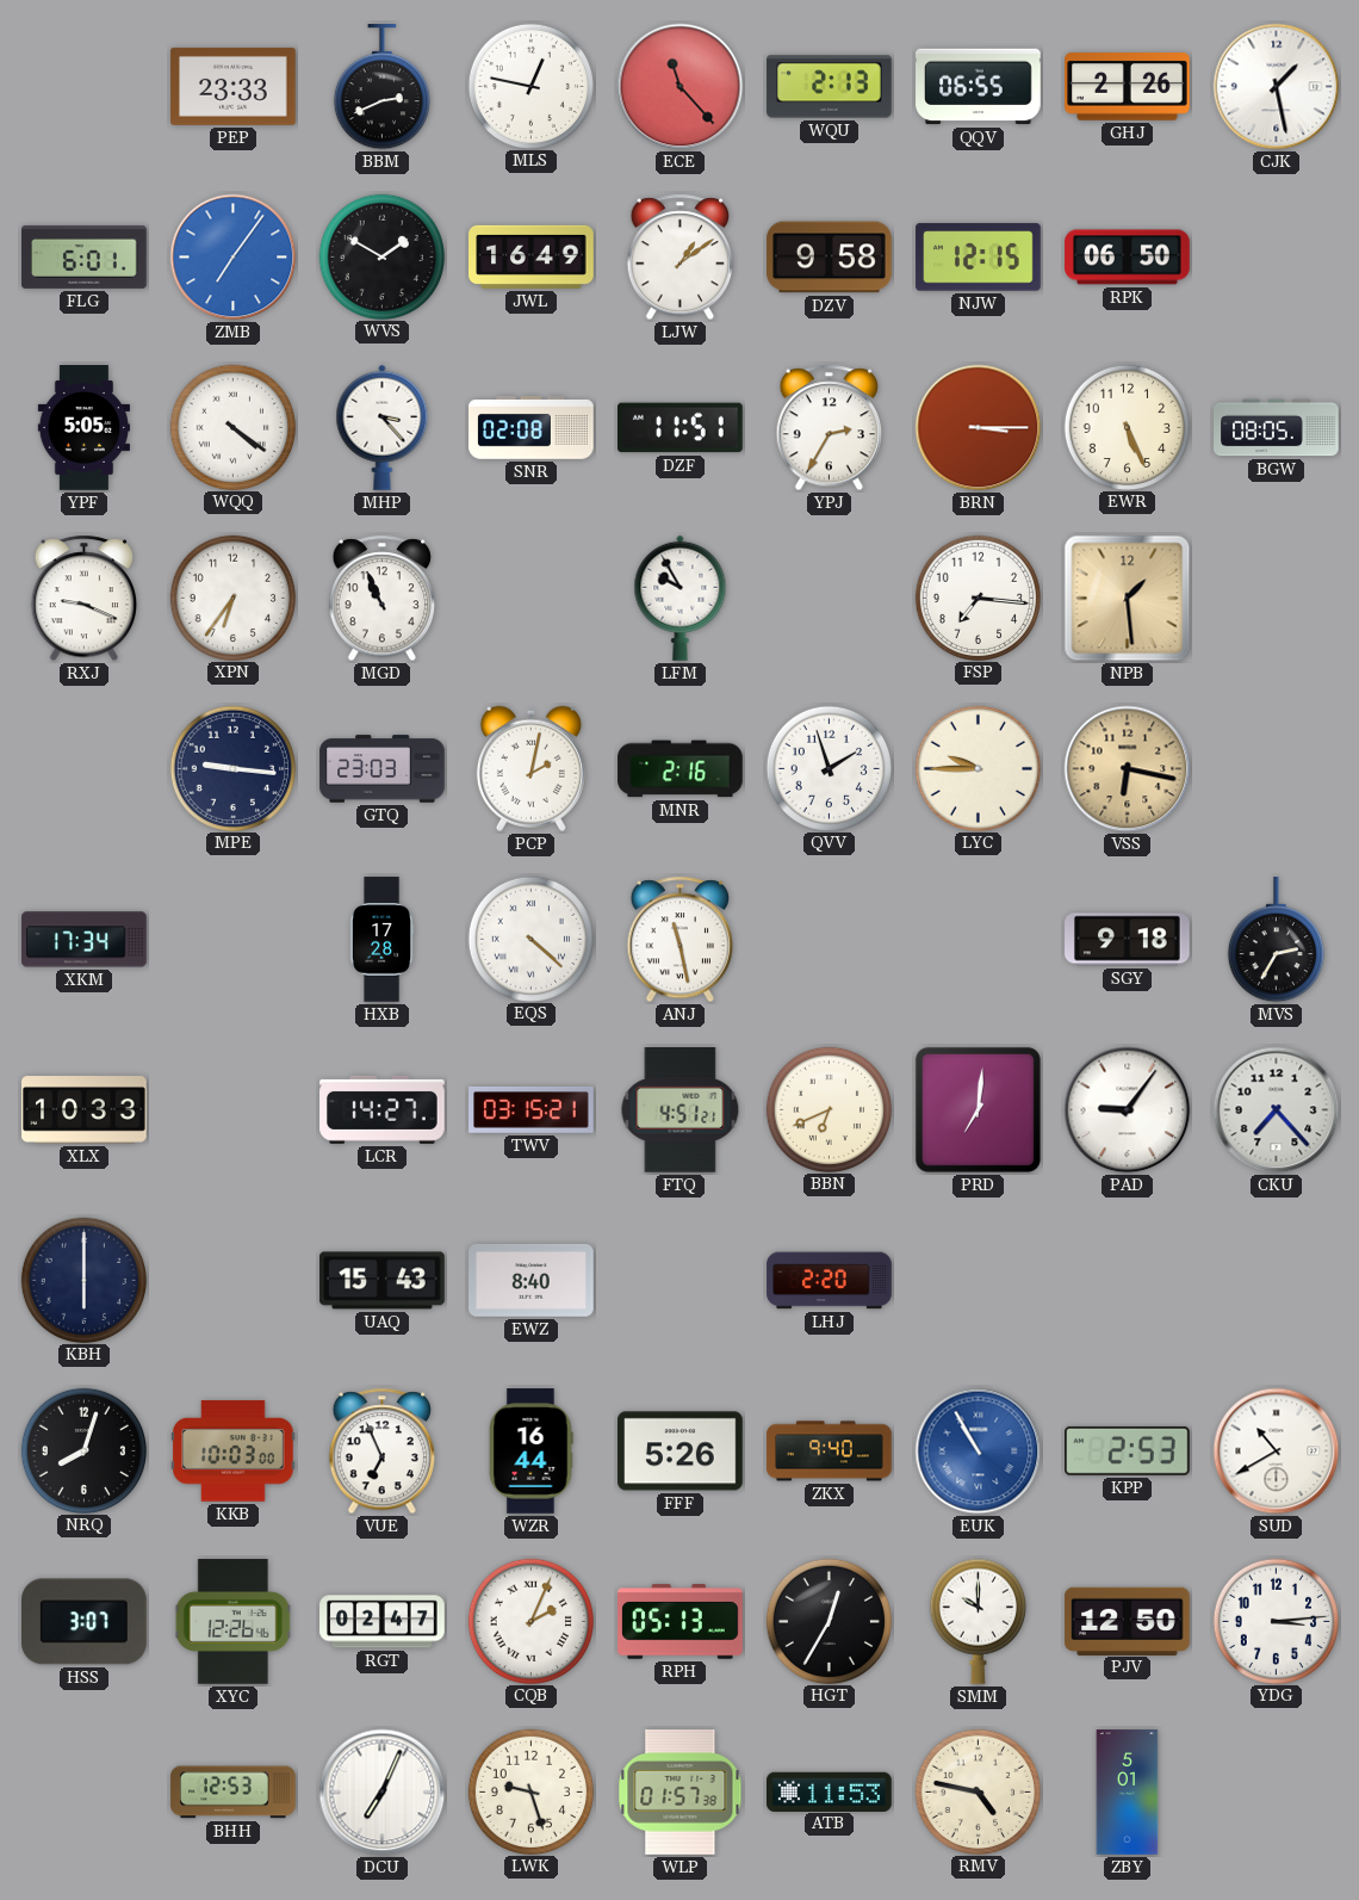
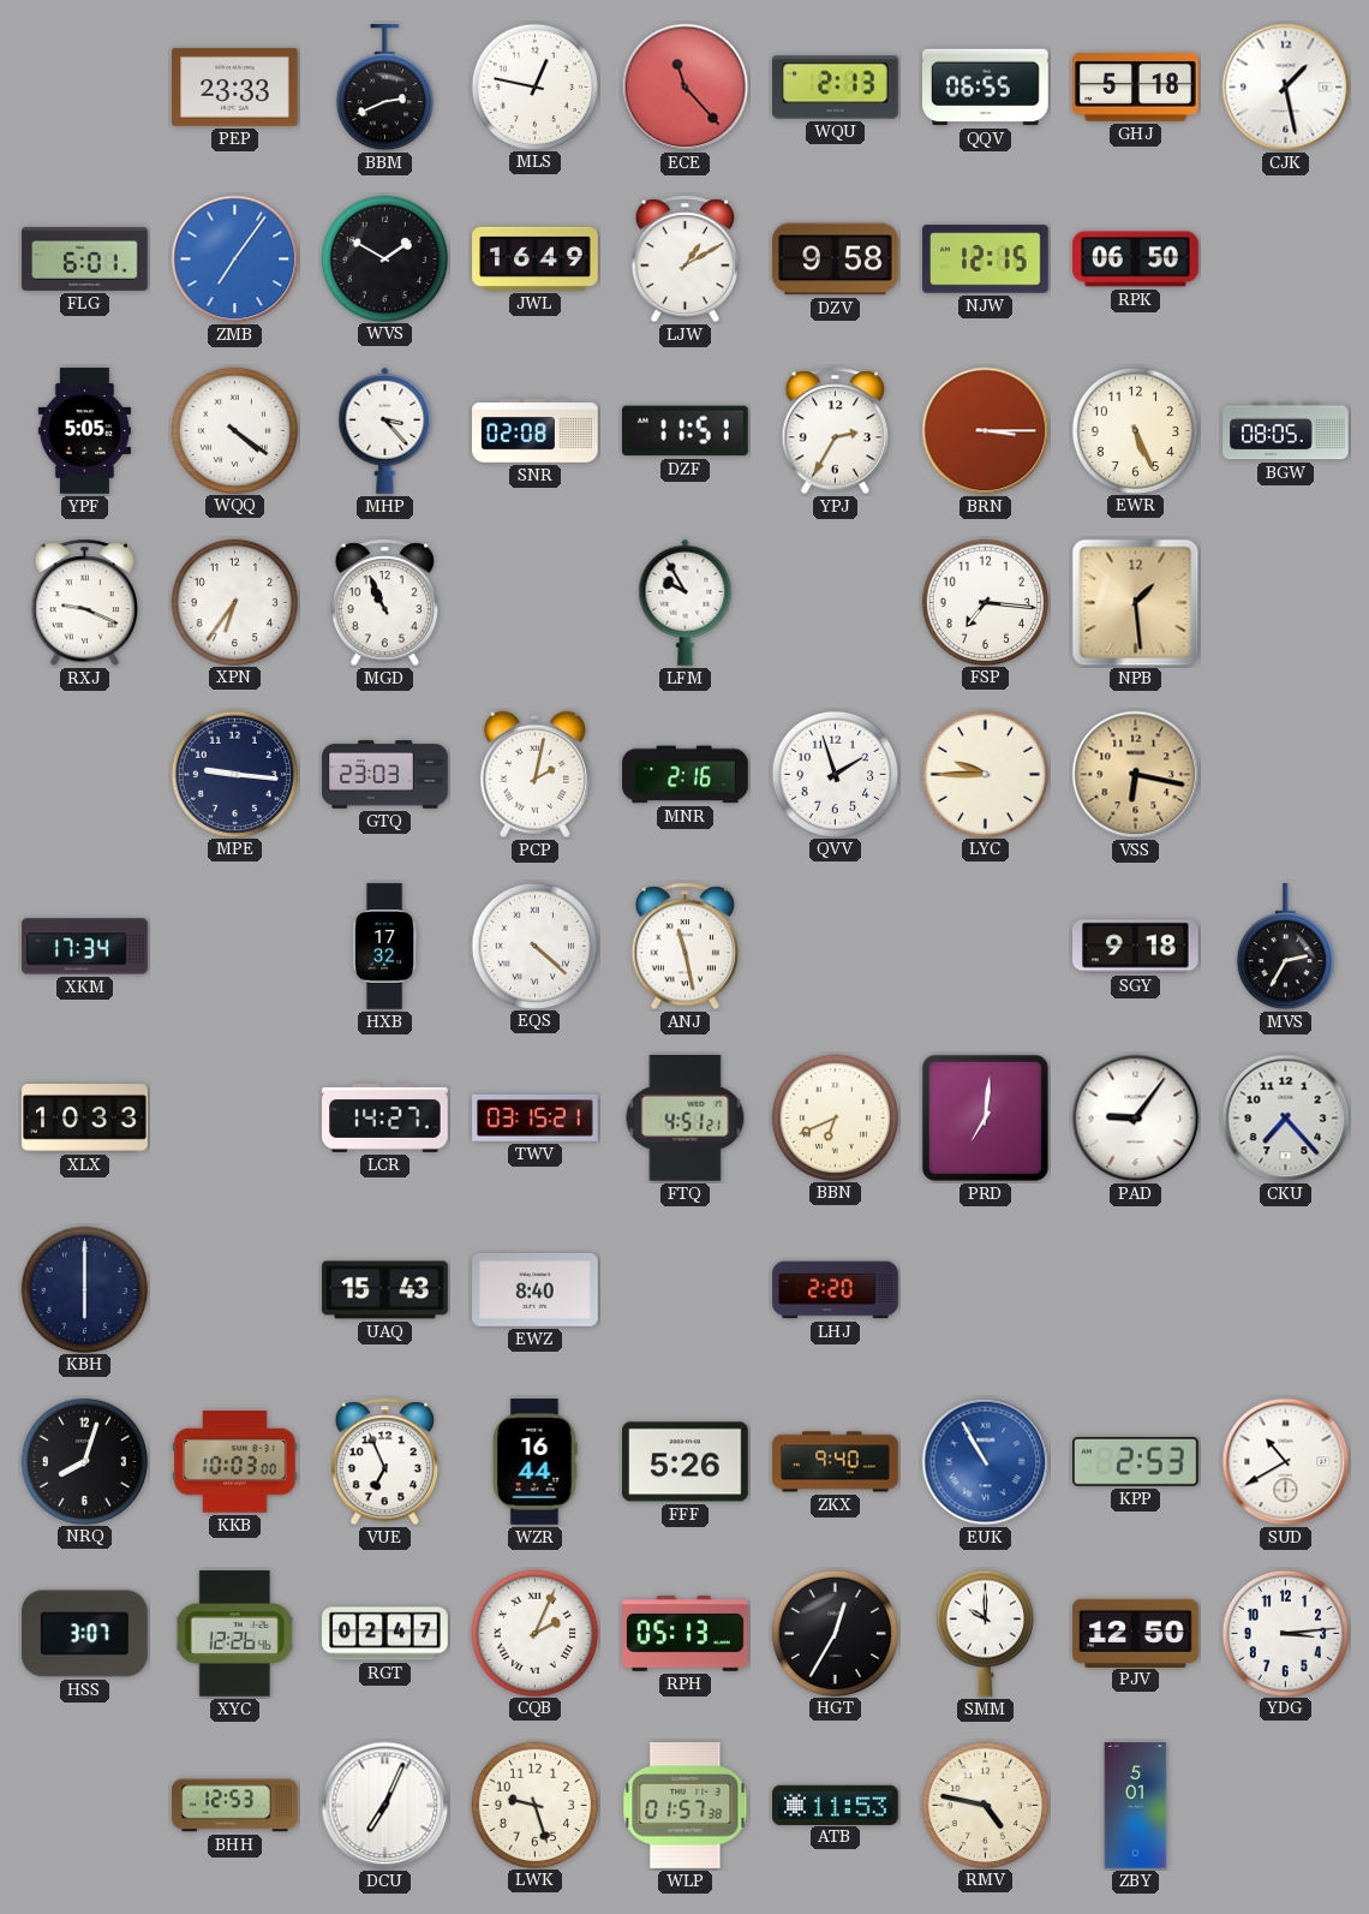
GHJ: 2:26 -> 5:18 (1136, 88)
LJW: 1:09 -> 1:10 (684, 260)
HXB: 17:28 -> 17:32 (384, 947)
